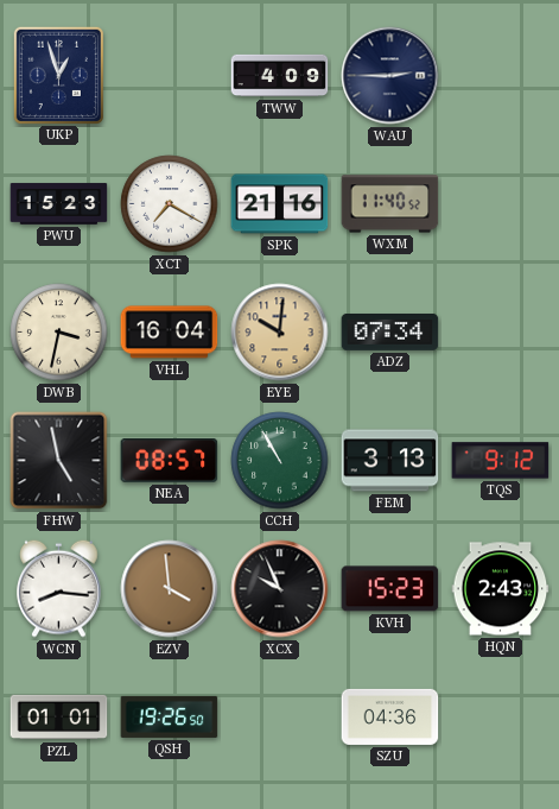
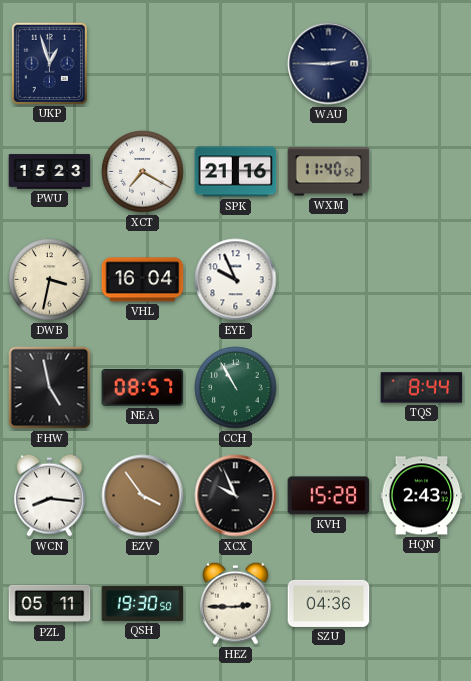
TWW: 4:09 -> none (280, 76)
EYE: 10:01 -> 9:56 (236, 280)
EYE dial: champagne -> white (236, 280)
ADZ: 07:34 -> none (390, 333)
FEM: 3:13 -> none (390, 461)
TQS: 9:12 -> 8:44 (422, 388)
EZV: 3:59 -> 3:54 (143, 496)
KVH: 15:23 -> 15:28 (329, 496)
PZL: 01:01 -> 05:11 (50, 604)
QSH: 19:26 -> 19:30 (143, 603)
HEZ: none -> 2:45 (236, 603)
